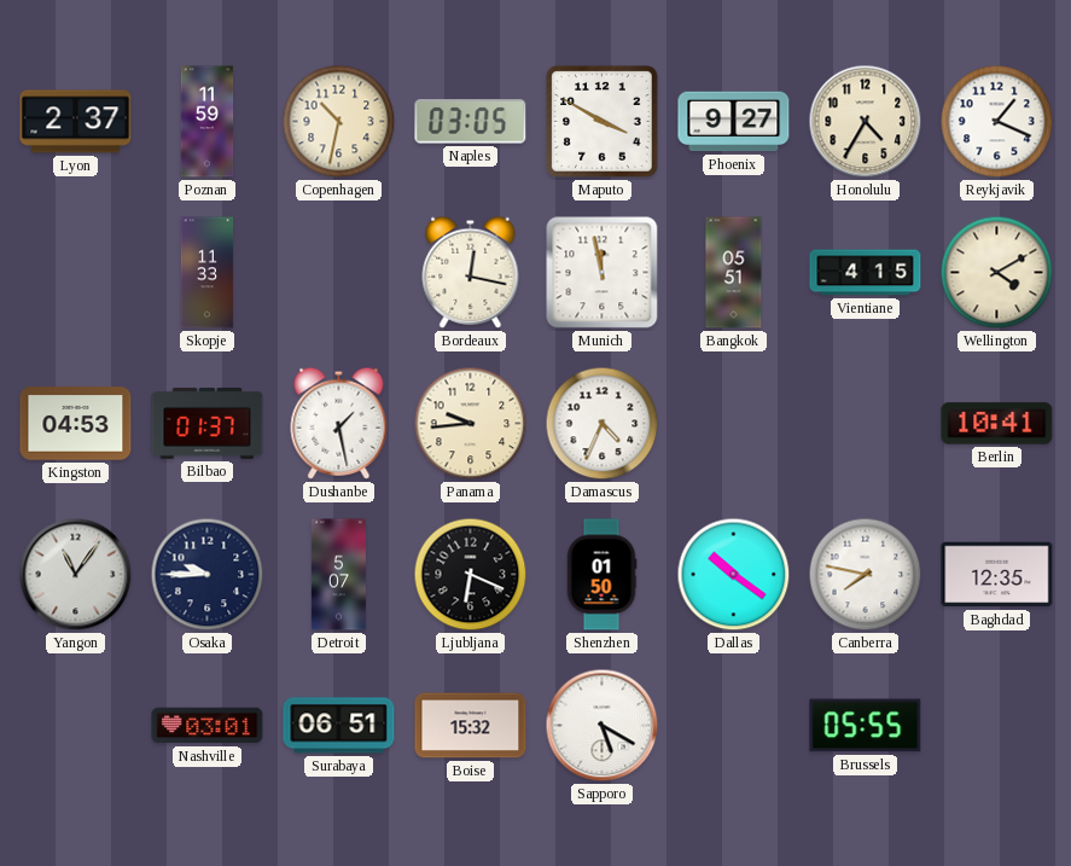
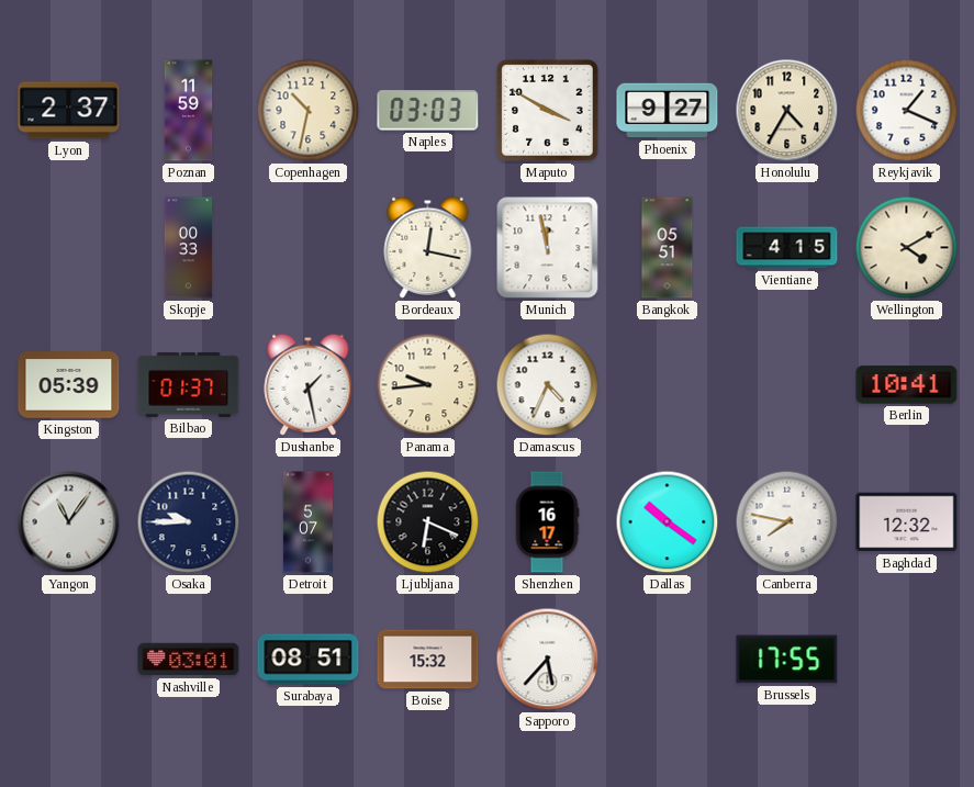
Naples: 03:05 -> 03:03 (428, 111)
Skopje: 11:33 -> 00:33 (189, 248)
Kingston: 04:53 -> 05:39 (69, 385)
Shenzhen: 01:50 -> 16:17 (547, 522)
Baghdad: 12:35 -> 12:32 (907, 522)
Surabaya: 06:51 -> 08:51 (309, 660)
Sapporo: 5:20 -> 5:37 (548, 660)
Brussels: 05:55 -> 17:55 (787, 660)
